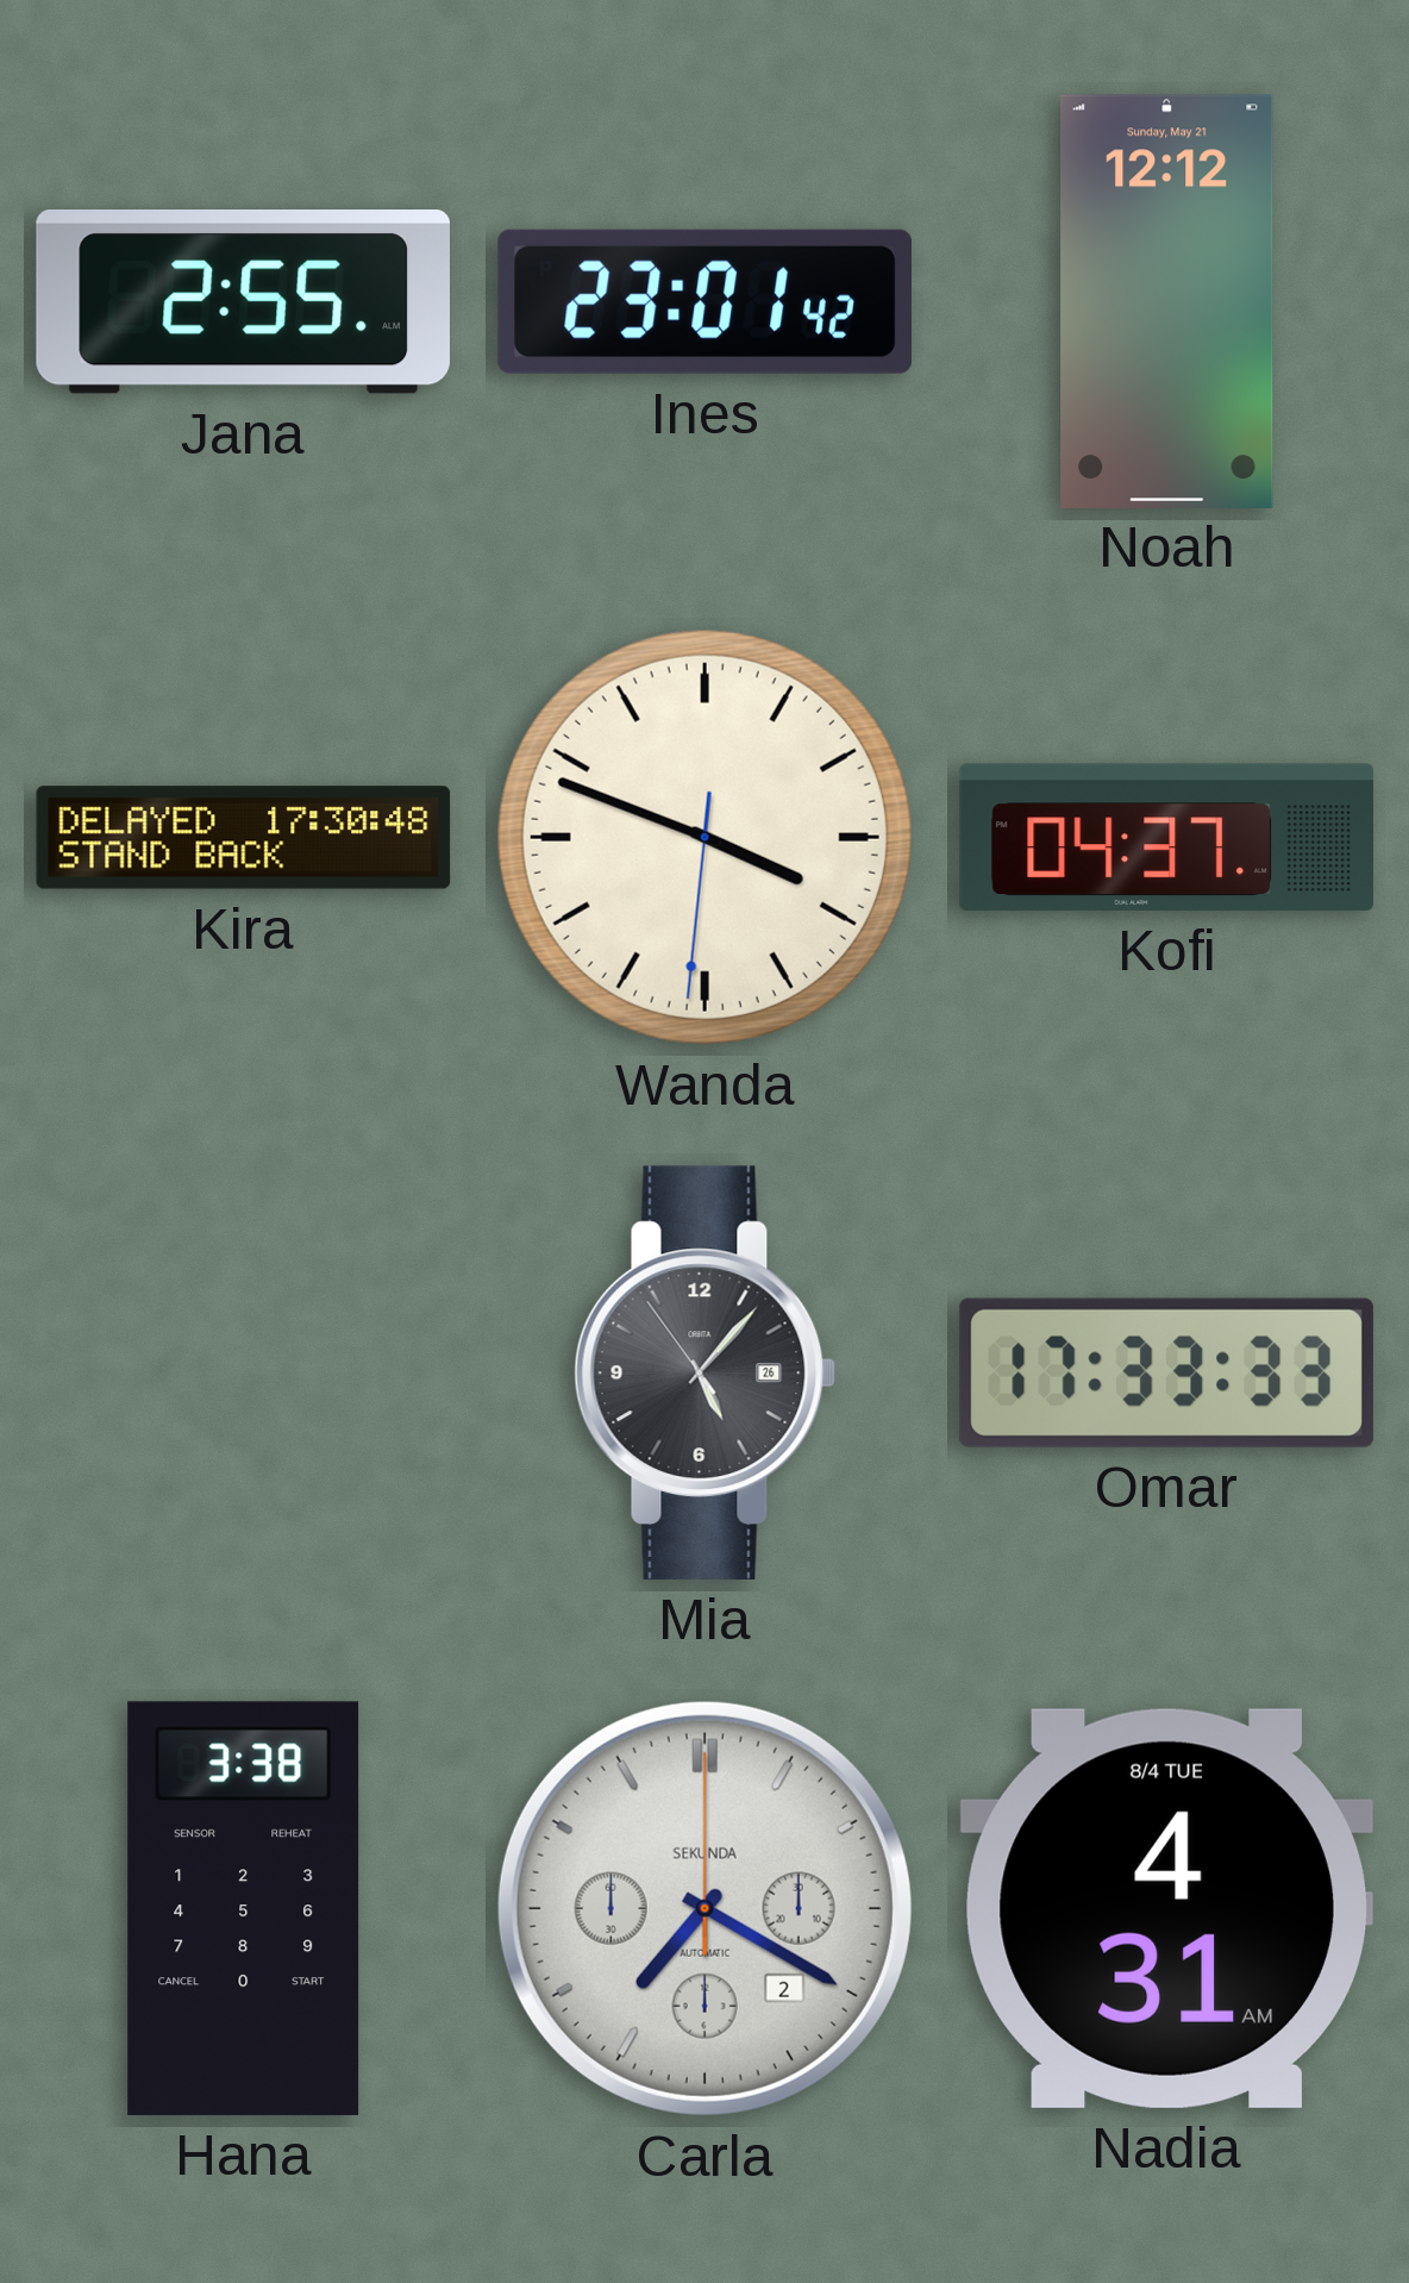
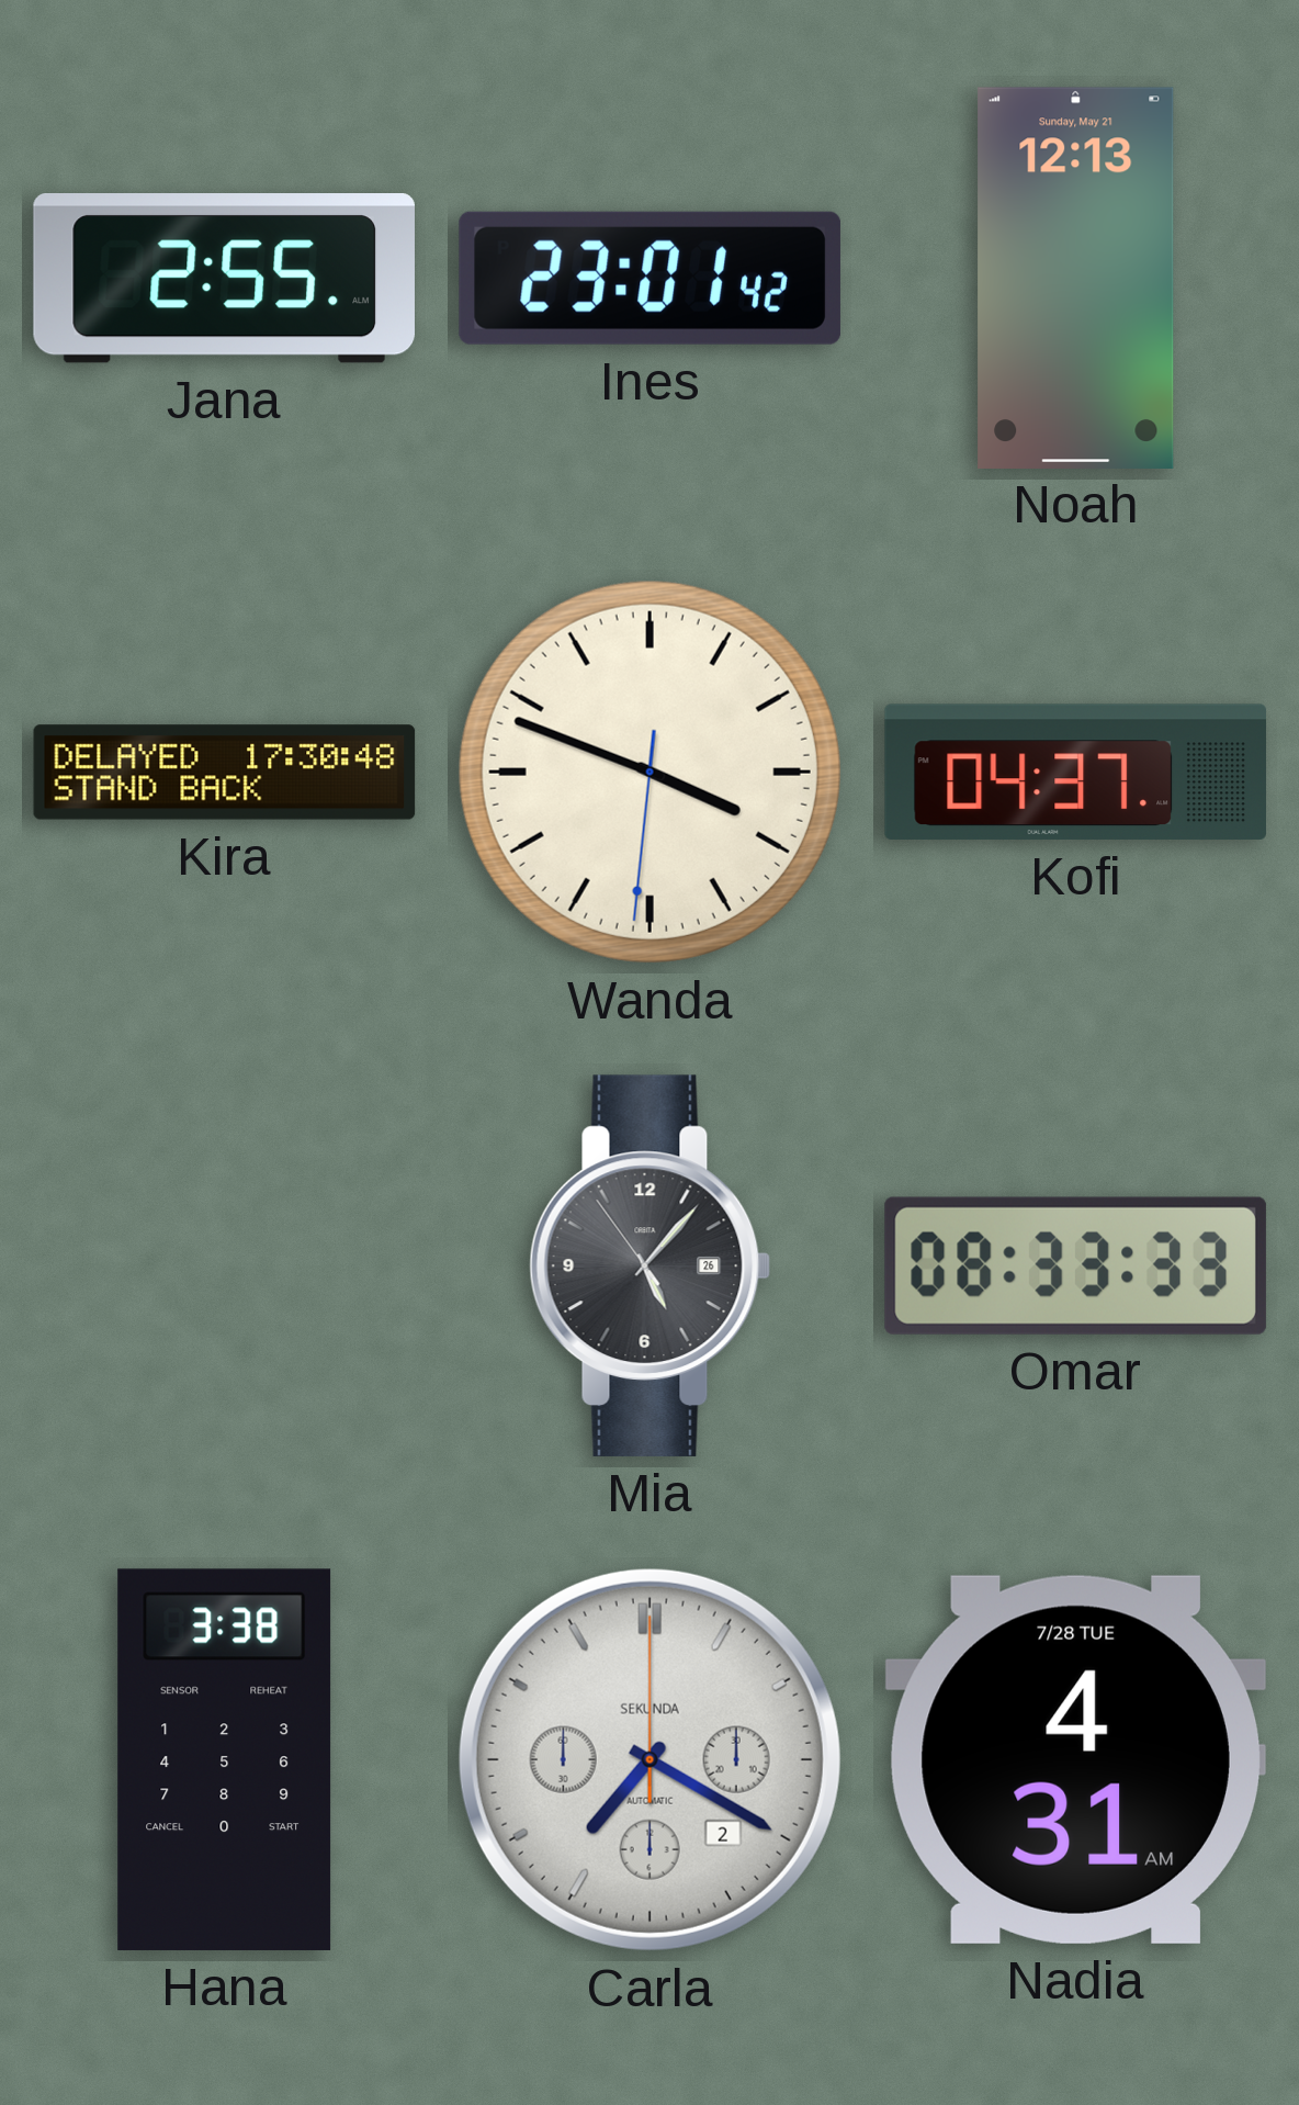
Noah: 12:12 -> 12:13 (1076, 278)
Omar: 17:33 -> 08:33 (1075, 1265)
Nadia date: 8/4 TUE -> 7/28 TUE (1075, 1759)
